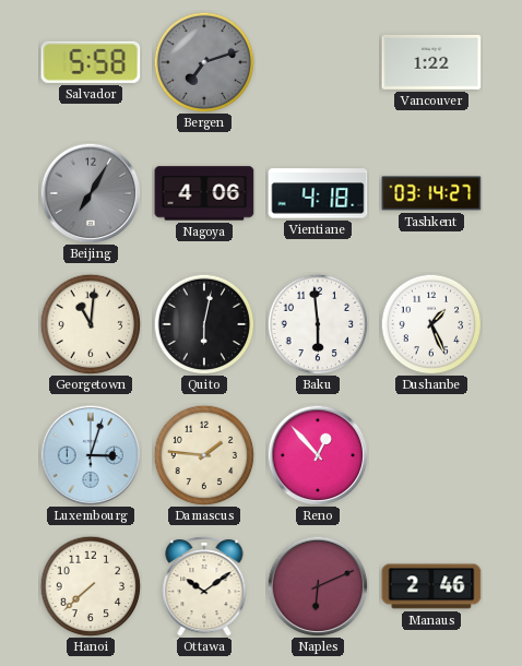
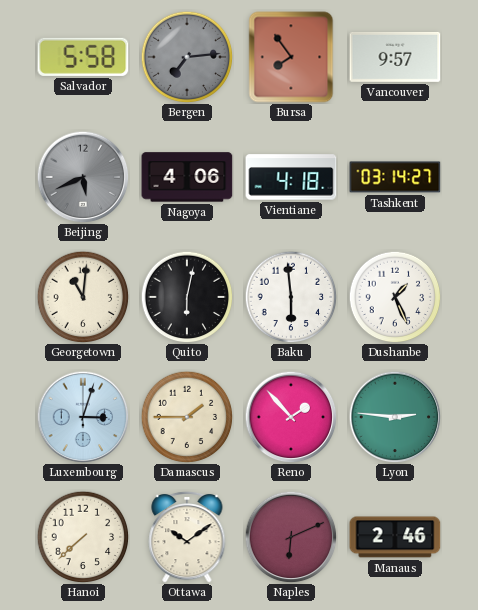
Bergen: 7:12 -> 7:14 (187, 57)
Bursa: none -> 7:54 (291, 57)
Vancouver: 1:22 -> 9:57 (395, 57)
Beijing: 7:05 -> 5:41 (83, 177)
Damascus: 1:46 -> 1:45 (187, 417)
Reno: 12:53 -> 1:53 (291, 417)
Lyon: none -> 2:46 (395, 417)
